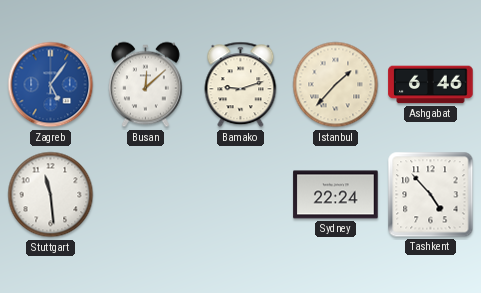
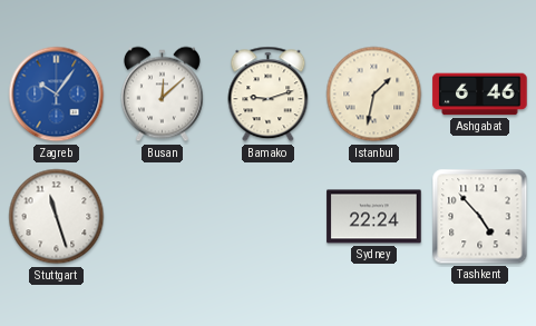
Zagreb: 5:06 -> 10:06 (57, 95)
Istanbul: 1:37 -> 1:32 (374, 95)
Stuttgart: 11:29 -> 11:27 (57, 217)
